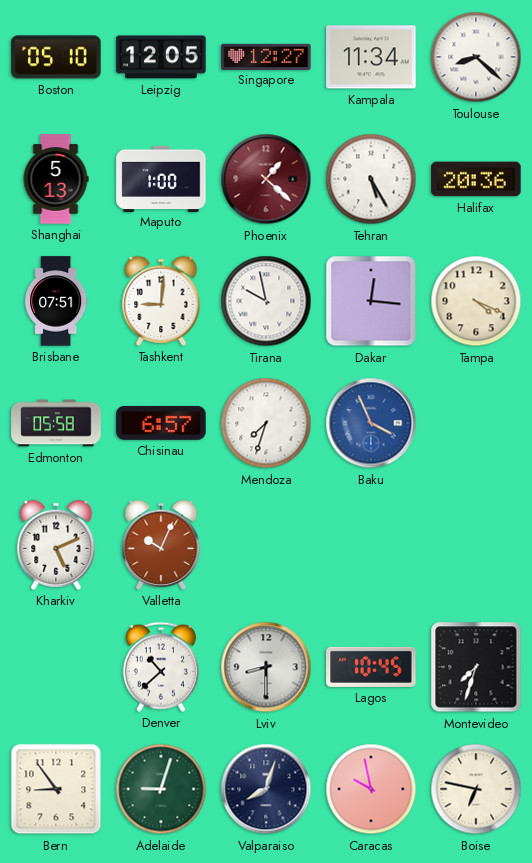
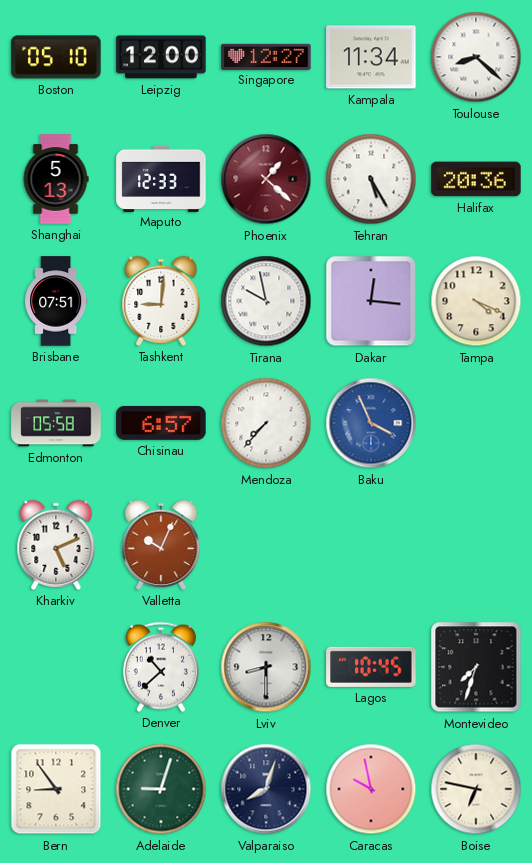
Leipzig: 12:05 -> 12:00 (161, 57)
Maputo: 1:00 -> 12:33 (161, 178)
Mendoza: 7:33 -> 7:37 (266, 423)
